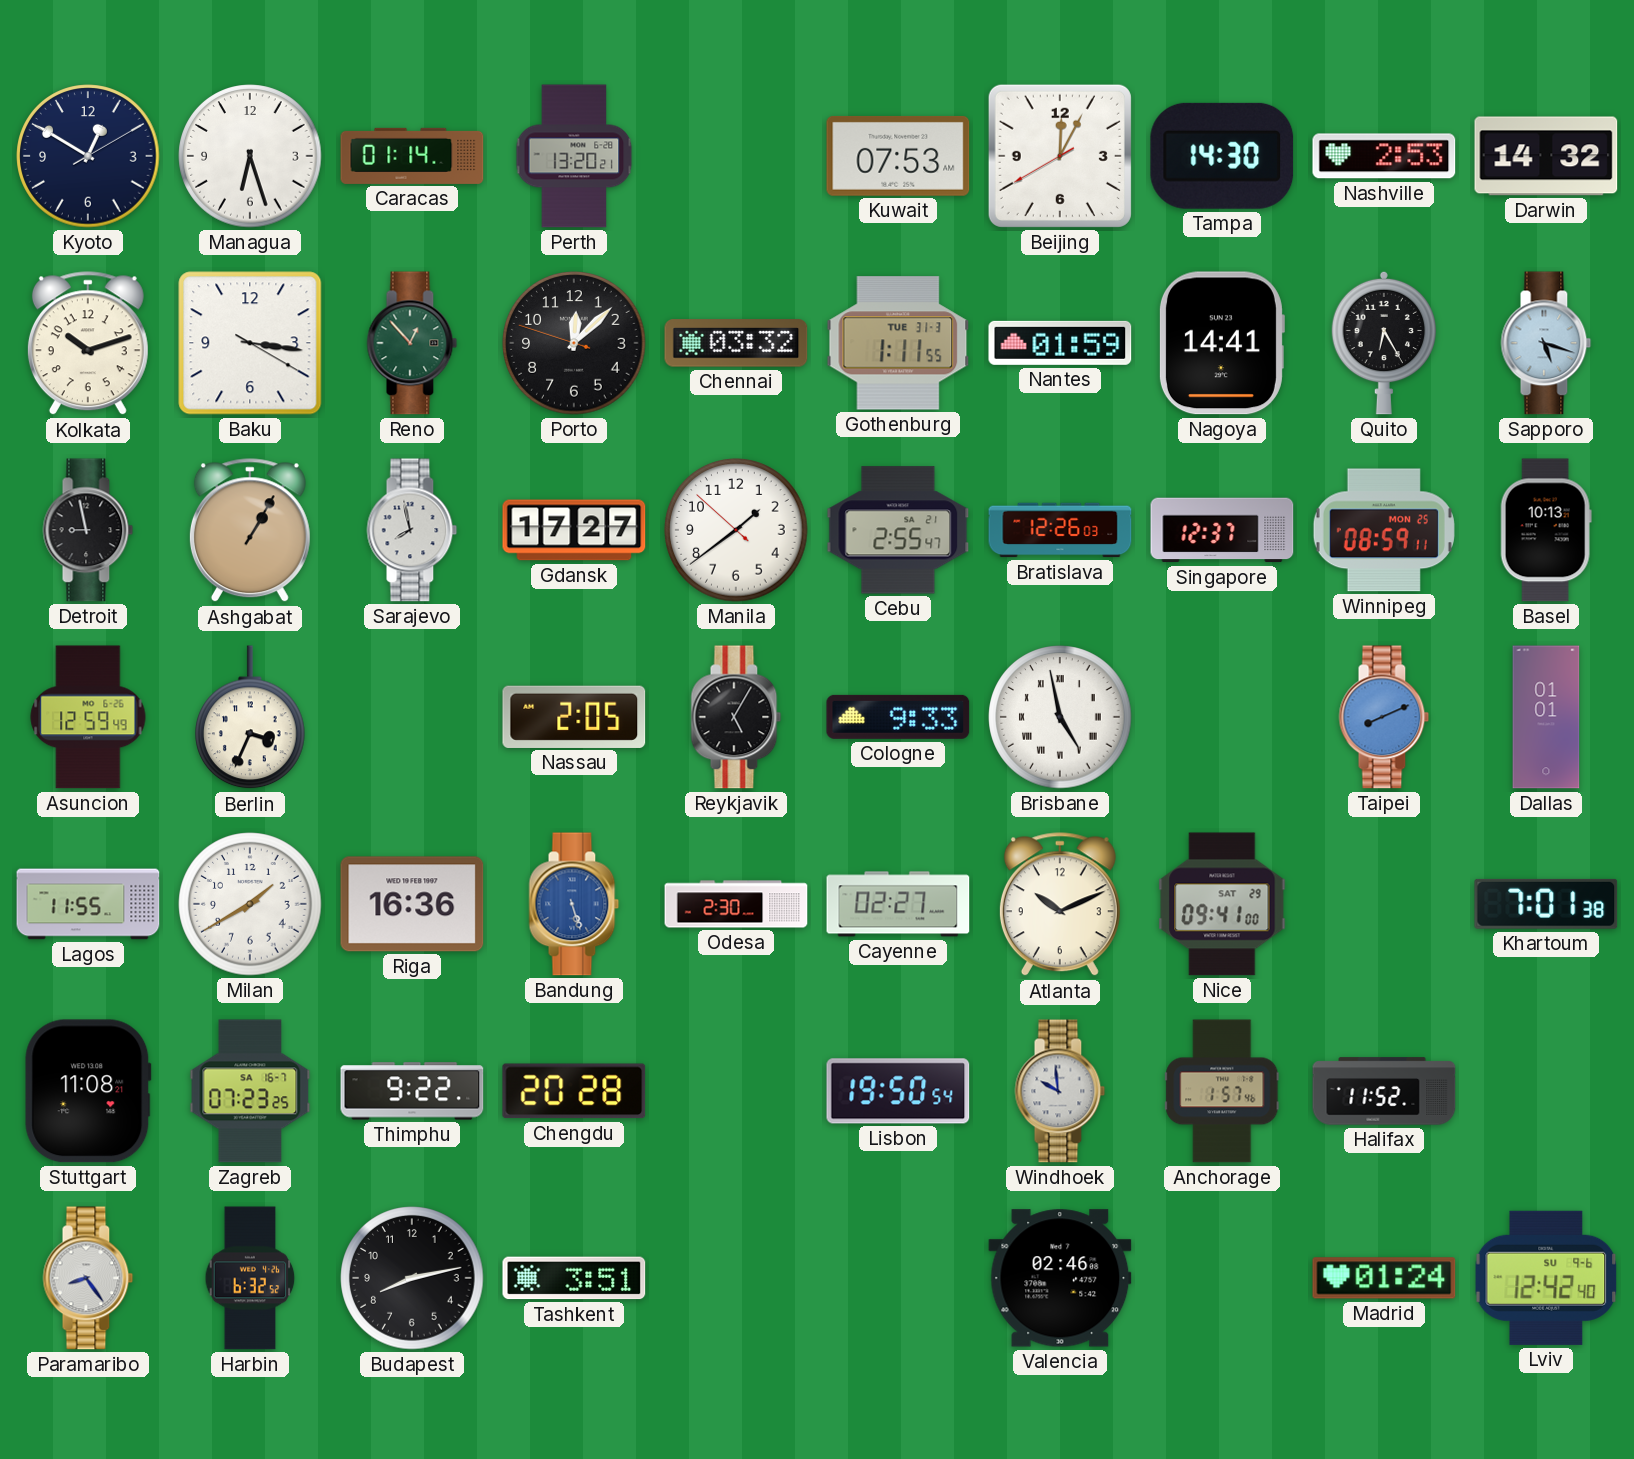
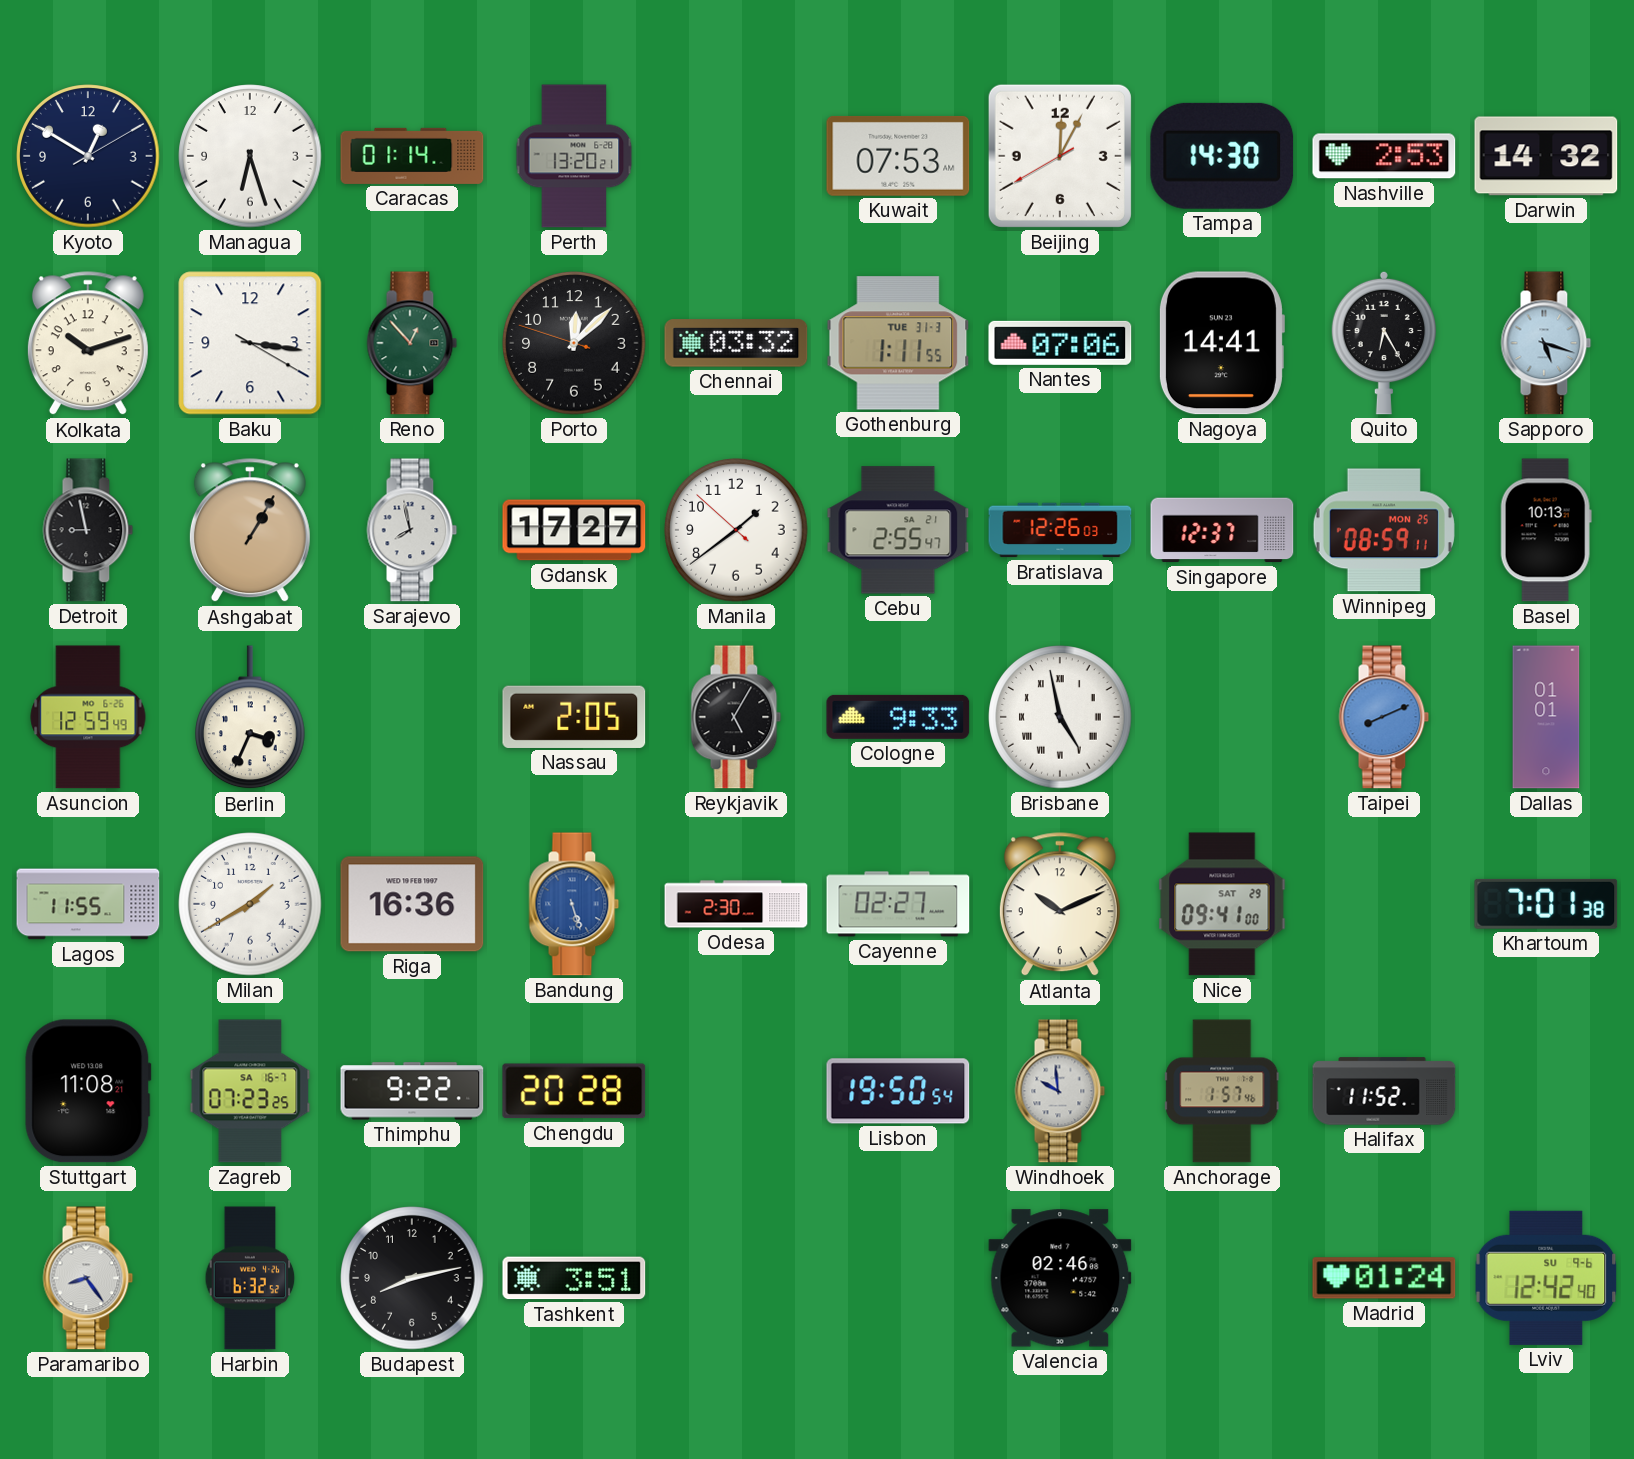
Nantes: 01:59 -> 07:06 (1060, 343)
